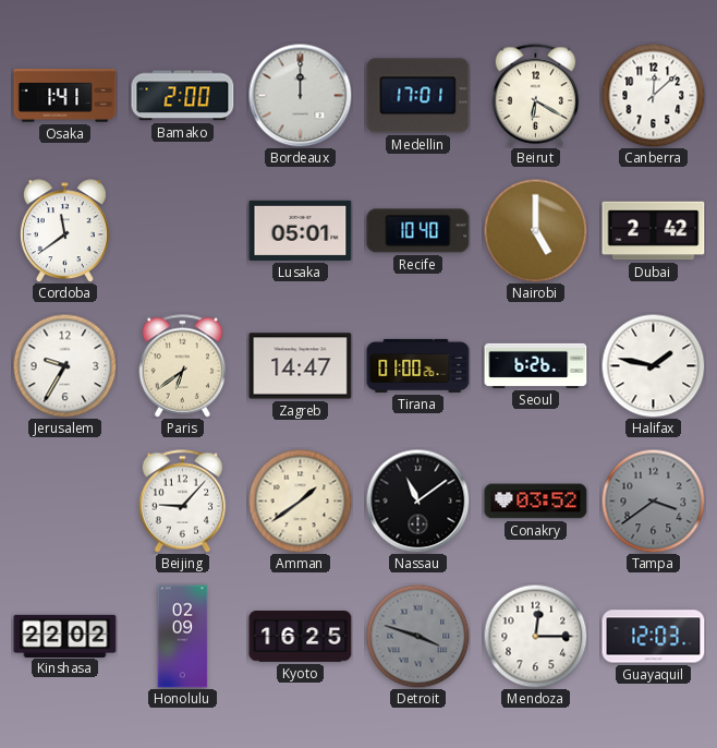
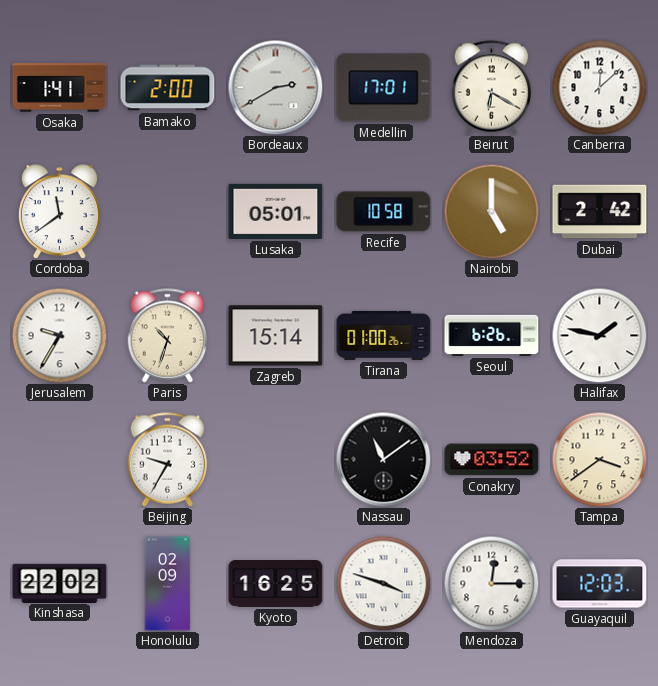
Bordeaux: 12:00 -> 2:40 (275, 87)
Recife: 10:40 -> 10:58 (384, 212)
Paris: 6:39 -> 10:33 (168, 336)
Zagreb: 14:47 -> 15:14 (276, 336)
Beijing: 9:07 -> 9:35 (168, 460)
Amman: 1:39 -> none (300, 500)
Tampa dial: grey -> cream (599, 459)
Detroit dial: grey -> white (383, 583)
